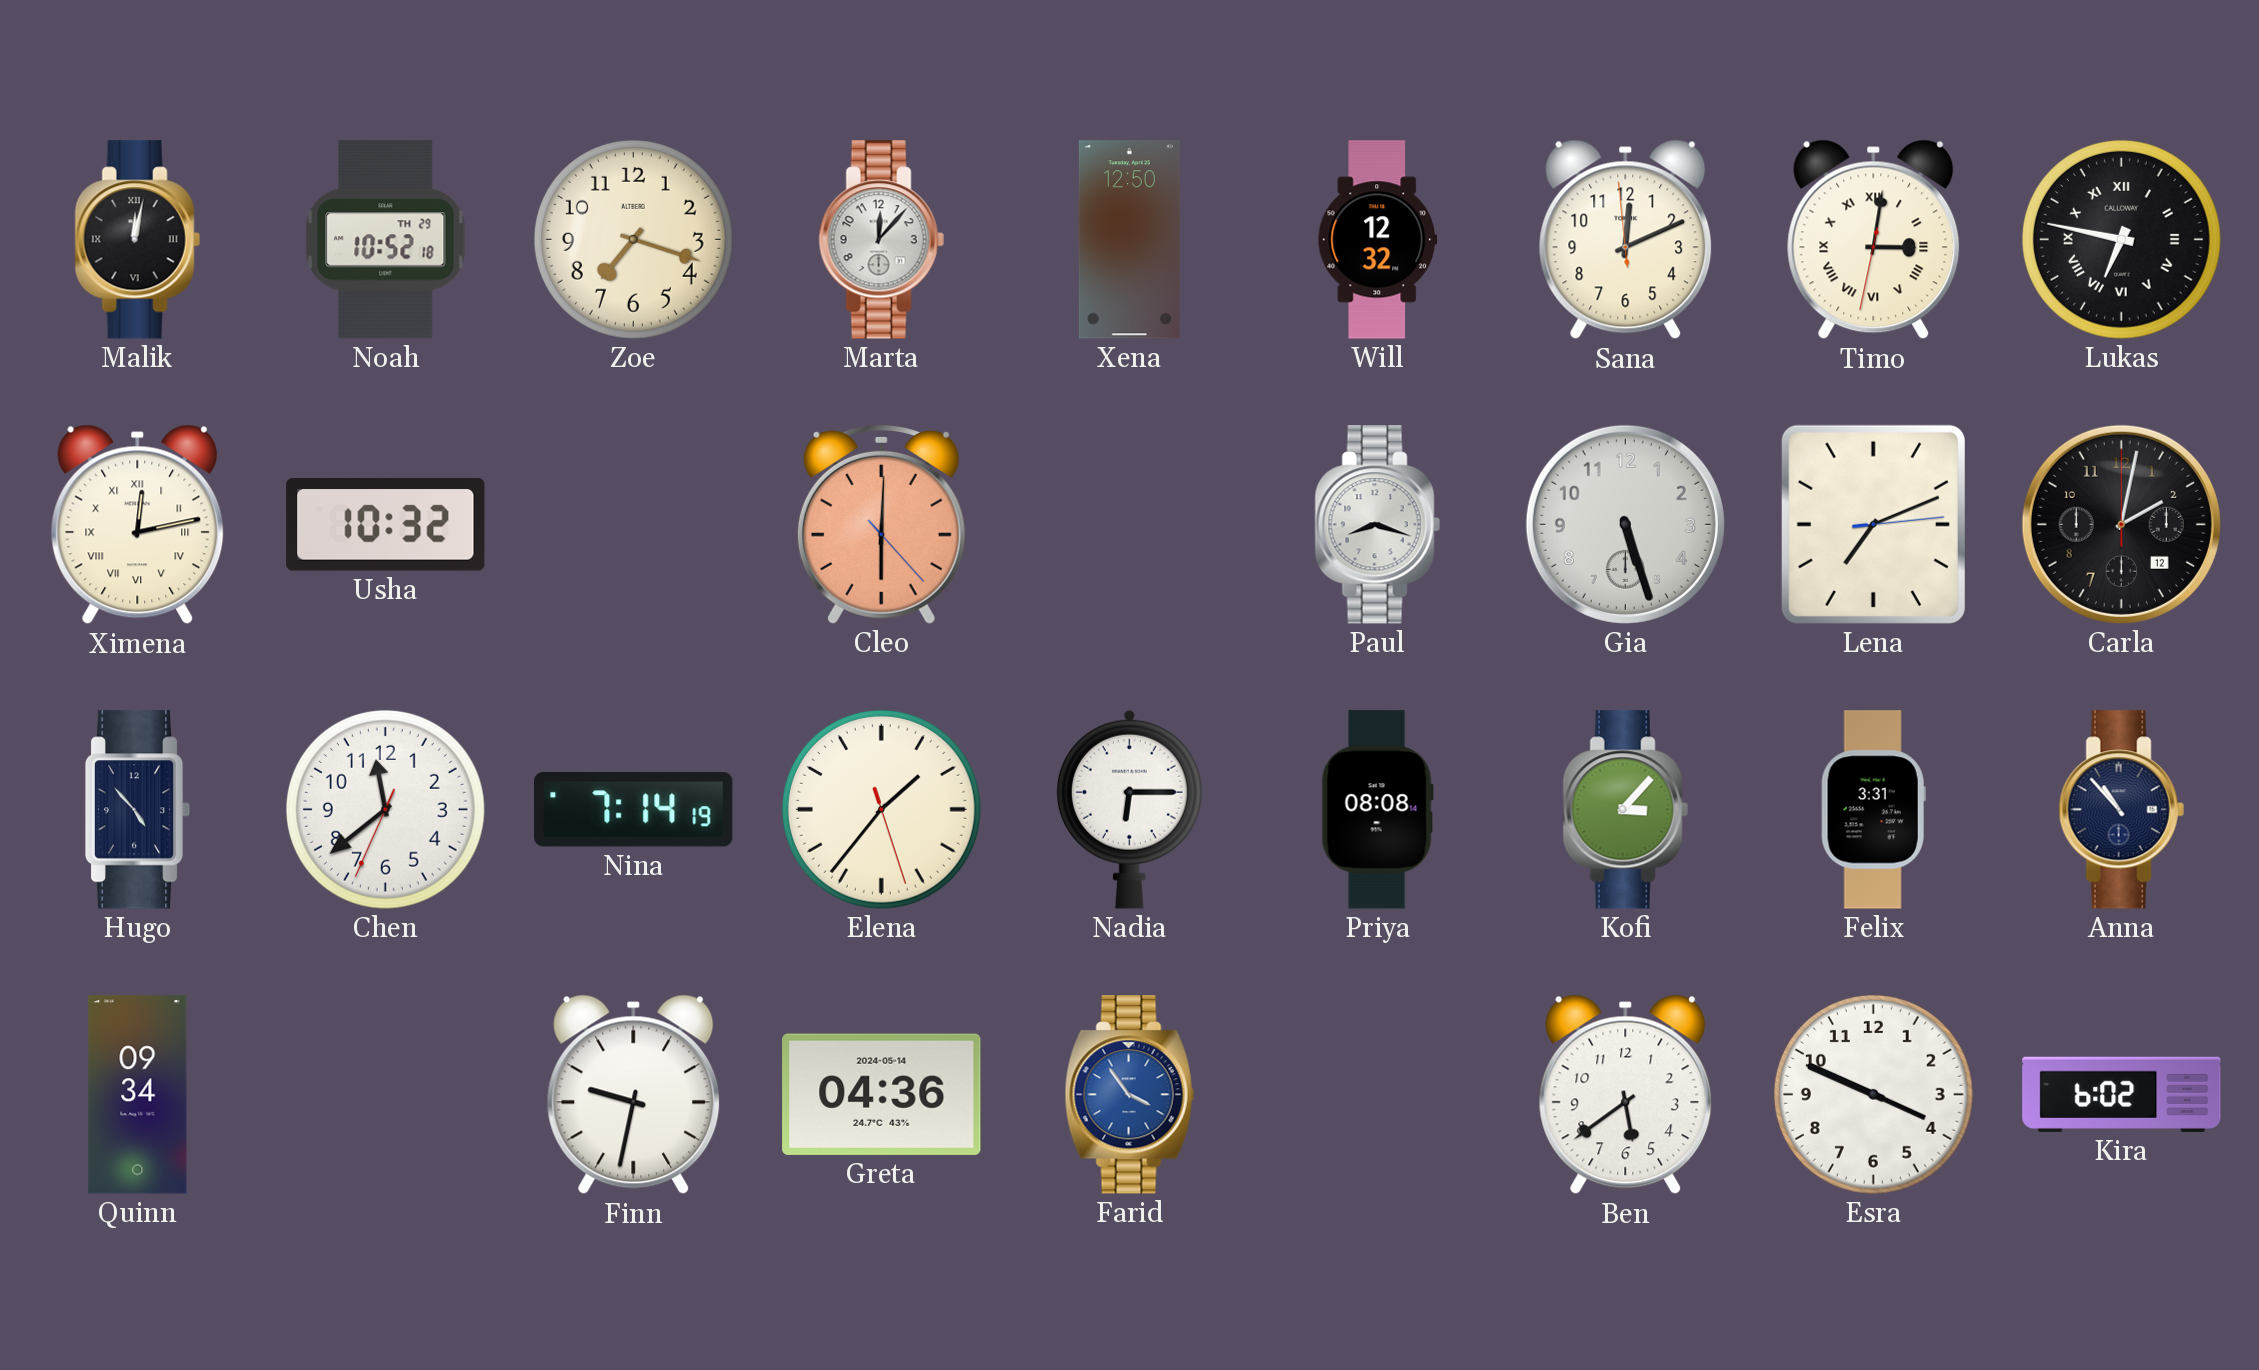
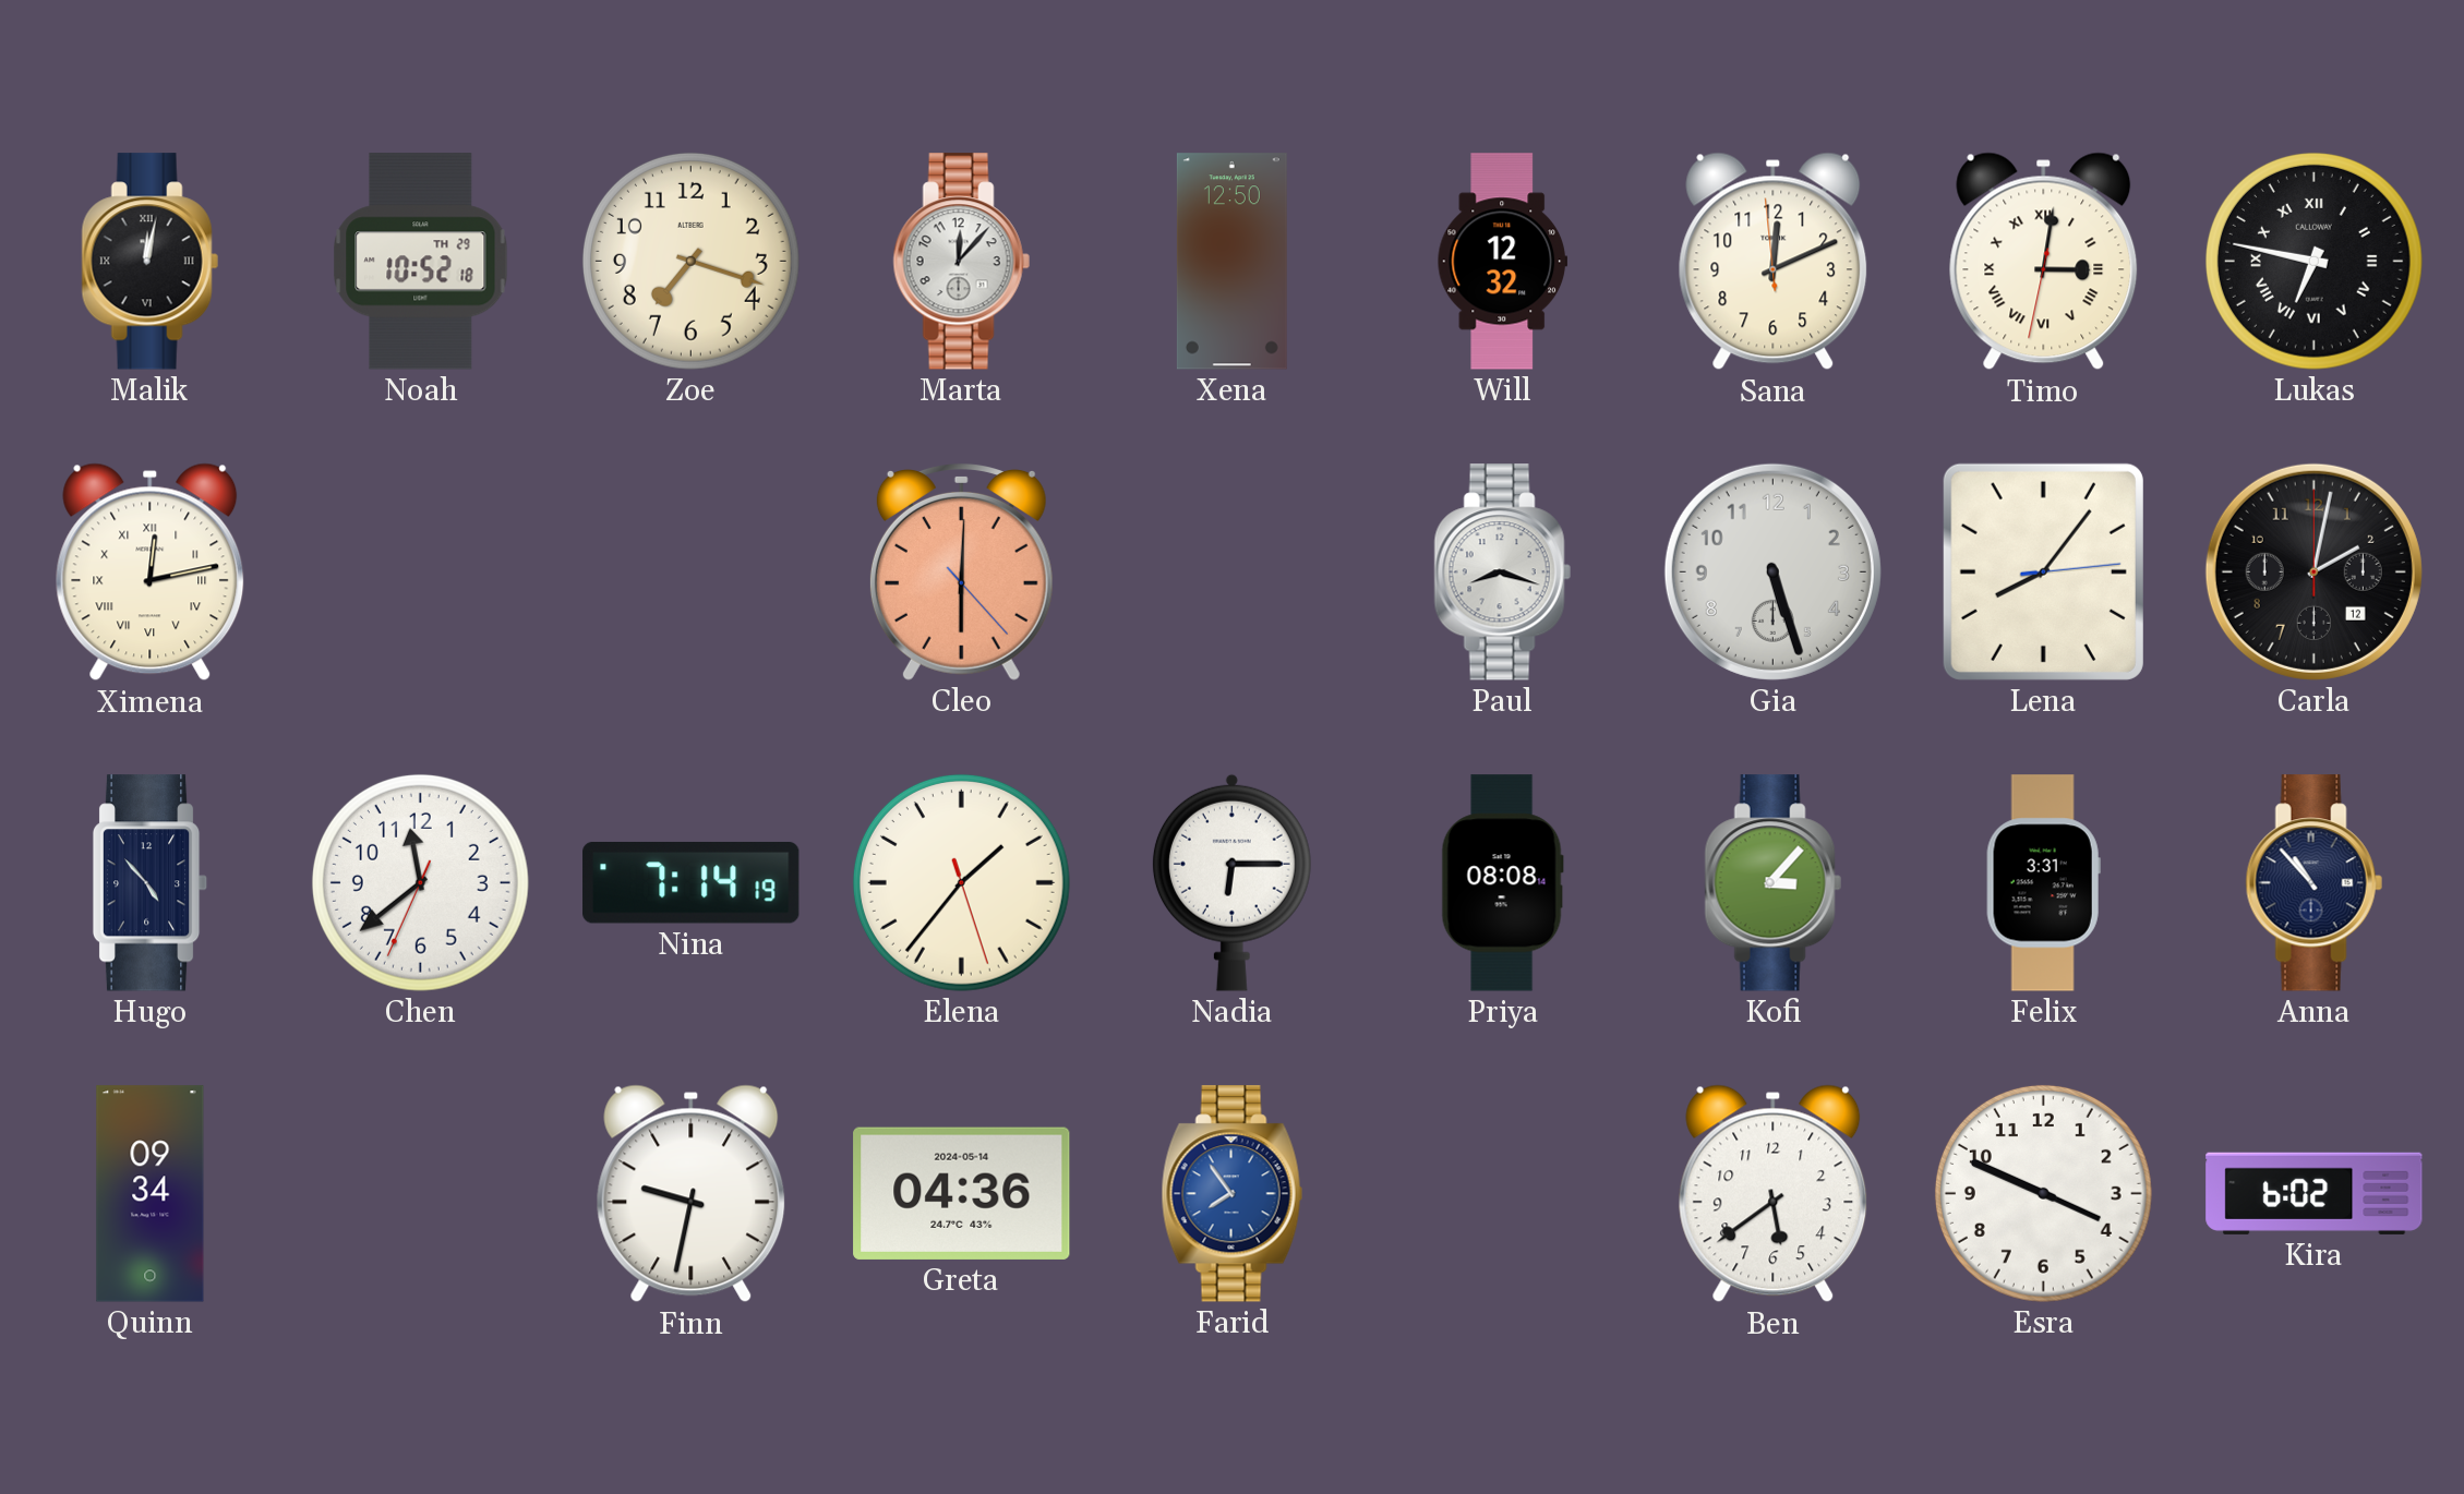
Usha: 10:32 -> none (386, 525)
Lena: 7:11 -> 8:06 (2043, 571)
Farid: 3:54 -> 7:54 (1231, 1194)
